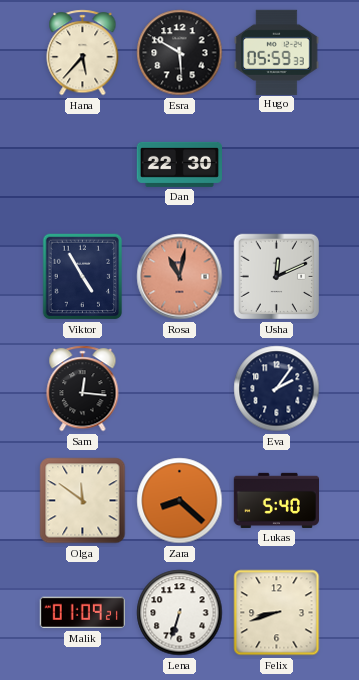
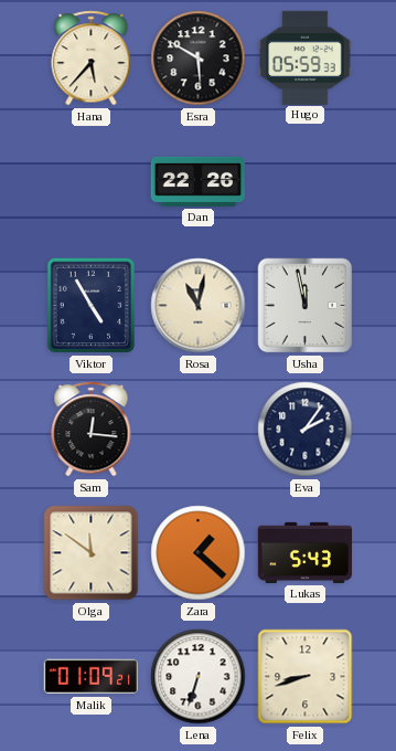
Dan: 22:30 -> 22:26 (197, 181)
Rosa dial: salmon -> cream (199, 306)
Usha: 12:11 -> 11:58 (306, 306)
Zara: 8:22 -> 1:22 (199, 553)
Lukas: 5:40 -> 5:43 (304, 552)
